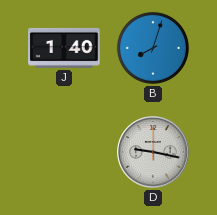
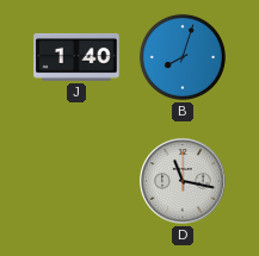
D: 9:17 -> 11:17 (183, 181)
